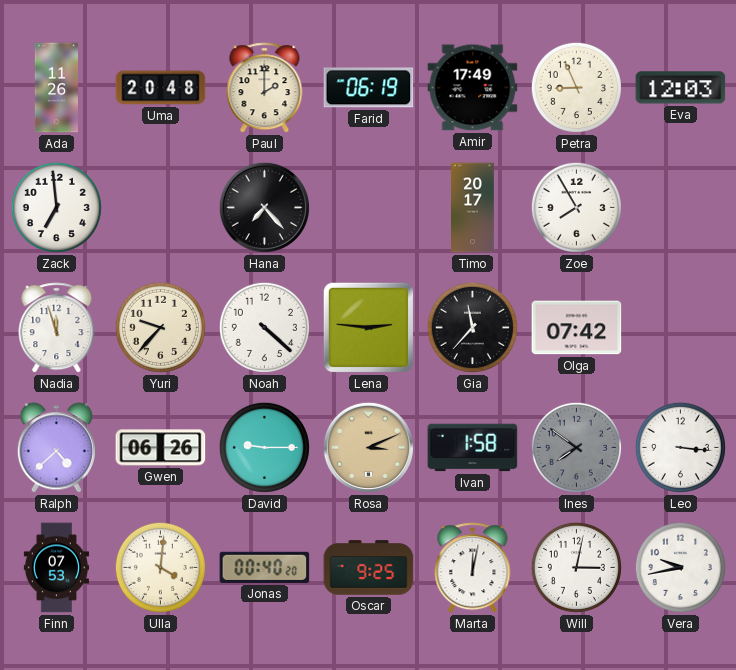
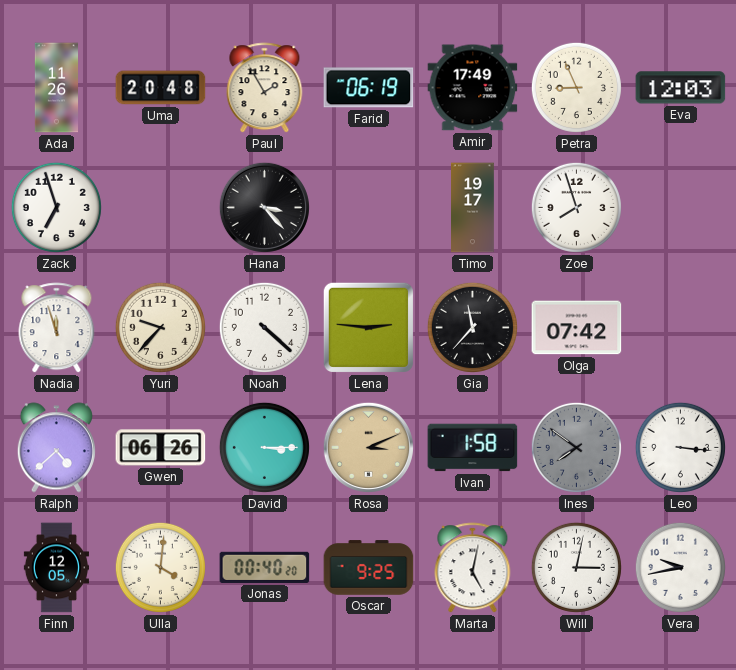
Paul: 2:00 -> 1:55 (265, 88)
Zack: 6:59 -> 6:57 (56, 207)
Hana: 7:23 -> 3:23 (264, 207)
Timo: 20:17 -> 19:17 (473, 208)
Zoe: 7:55 -> 7:57 (576, 207)
David: 9:15 -> 3:15 (264, 447)
Finn: 07:53 -> 12:05 (56, 568)
Marta: 12:02 -> 5:02 (473, 568)
